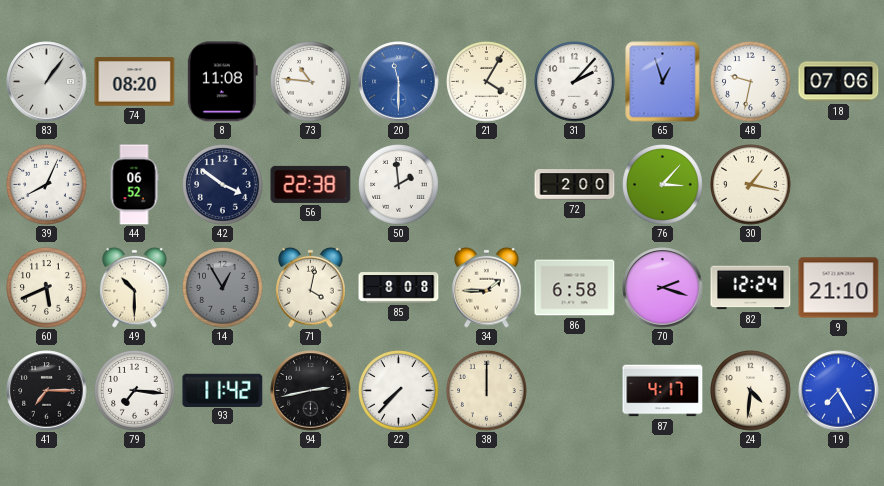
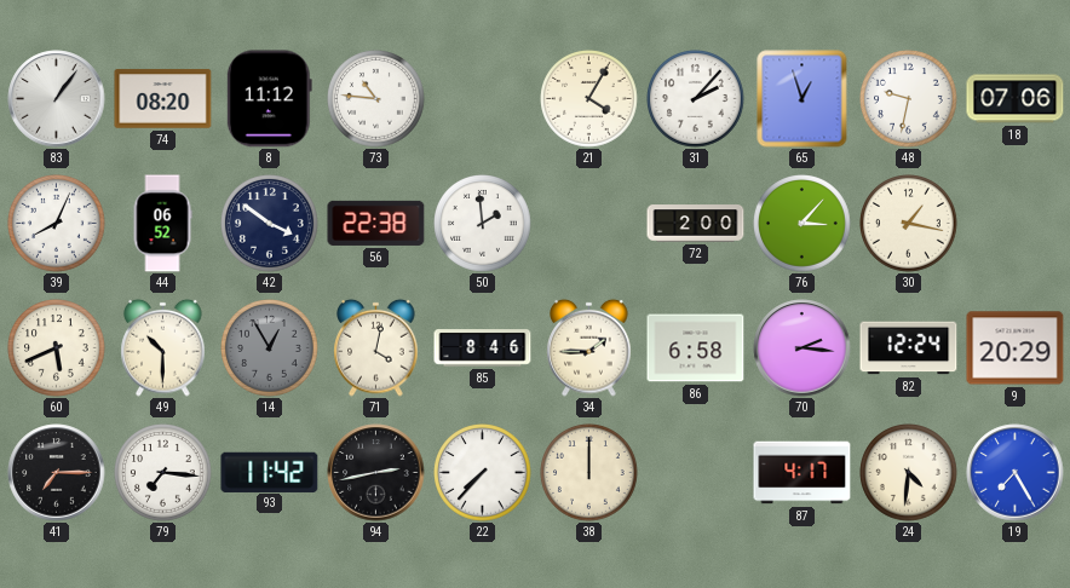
8: 11:08 -> 11:12 (269, 99)
20: 11:30 -> none (399, 82)
85: 8:08 -> 8:46 (483, 348)
70: 2:18 -> 2:16 (802, 348)
9: 21:10 -> 20:29 (1016, 348)
